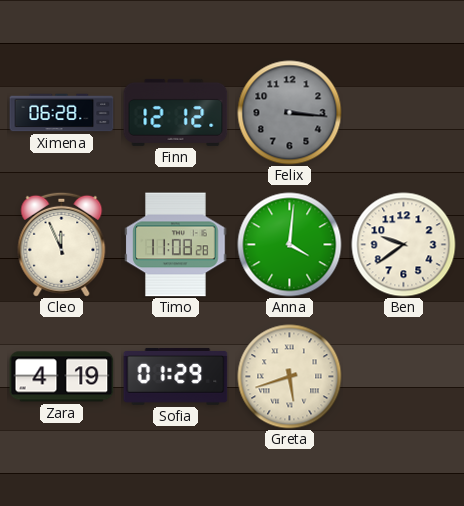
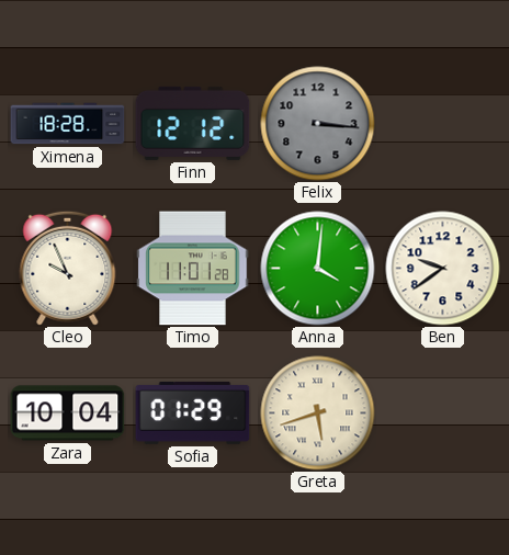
Ximena: 06:28 -> 18:28 (68, 124)
Cleo: 11:56 -> 9:56 (68, 268)
Timo: 11:08 -> 11:01 (193, 269)
Zara: 4:19 -> 10:04 (68, 414)
